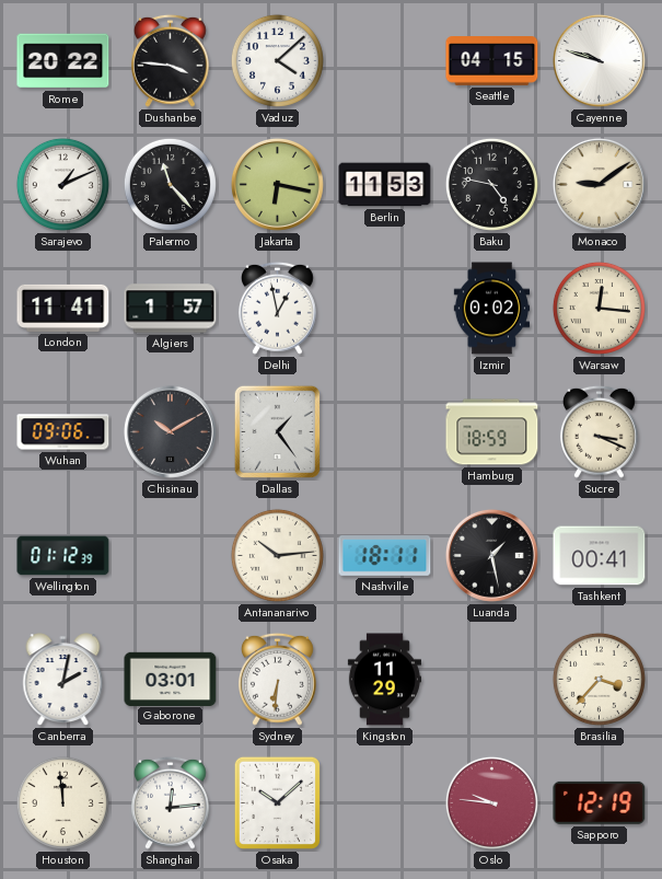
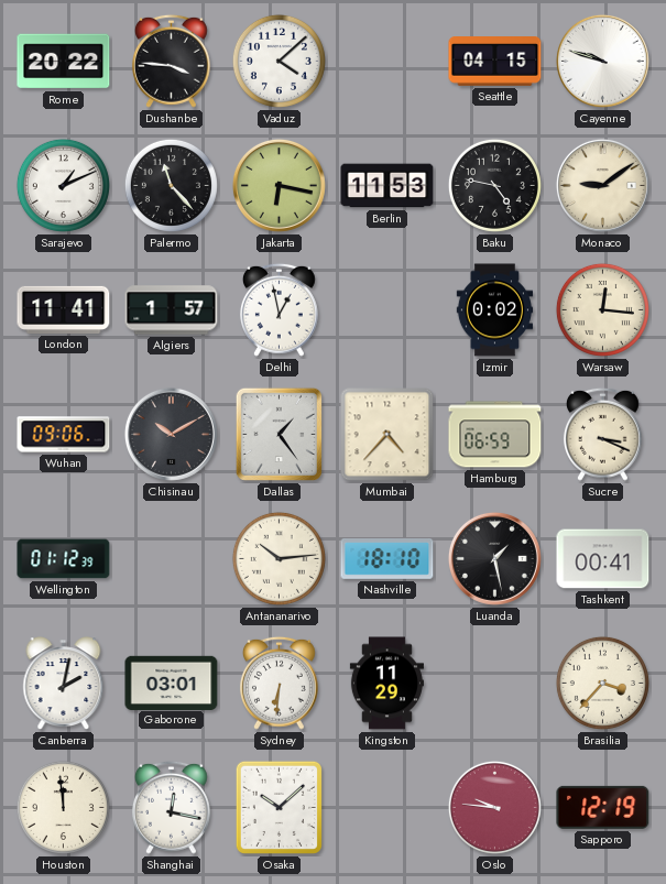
Mumbai: none -> 4:37 (387, 435)
Hamburg: 18:59 -> 06:59 (495, 435)
Nashville: 18:11 -> 18:10 (387, 559)
Shanghai: 12:14 -> 12:17 (171, 807)
